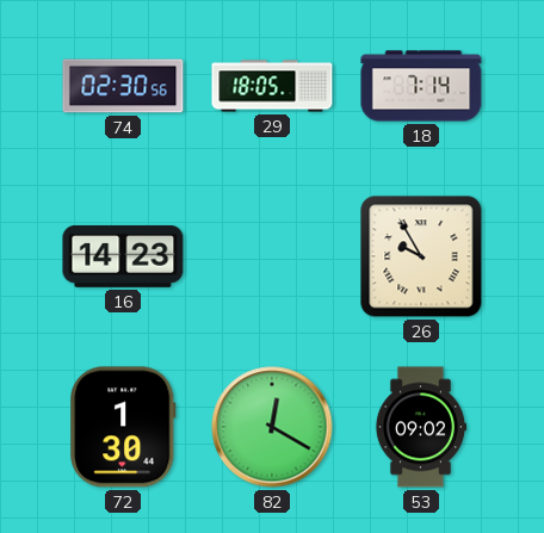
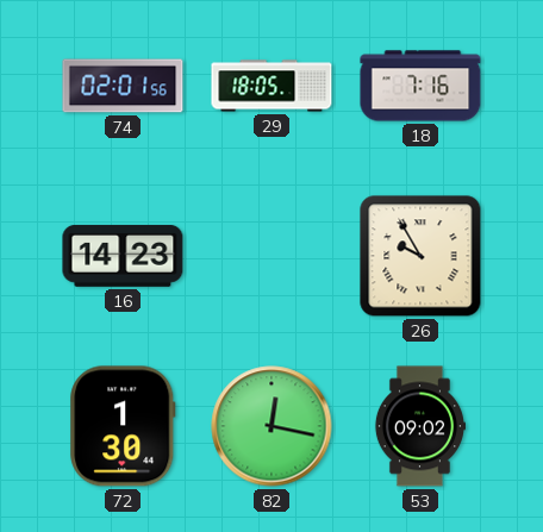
74: 02:30 -> 02:01 (123, 86)
18: 7:14 -> 7:16 (420, 86)
82: 12:20 -> 12:17 (271, 426)
